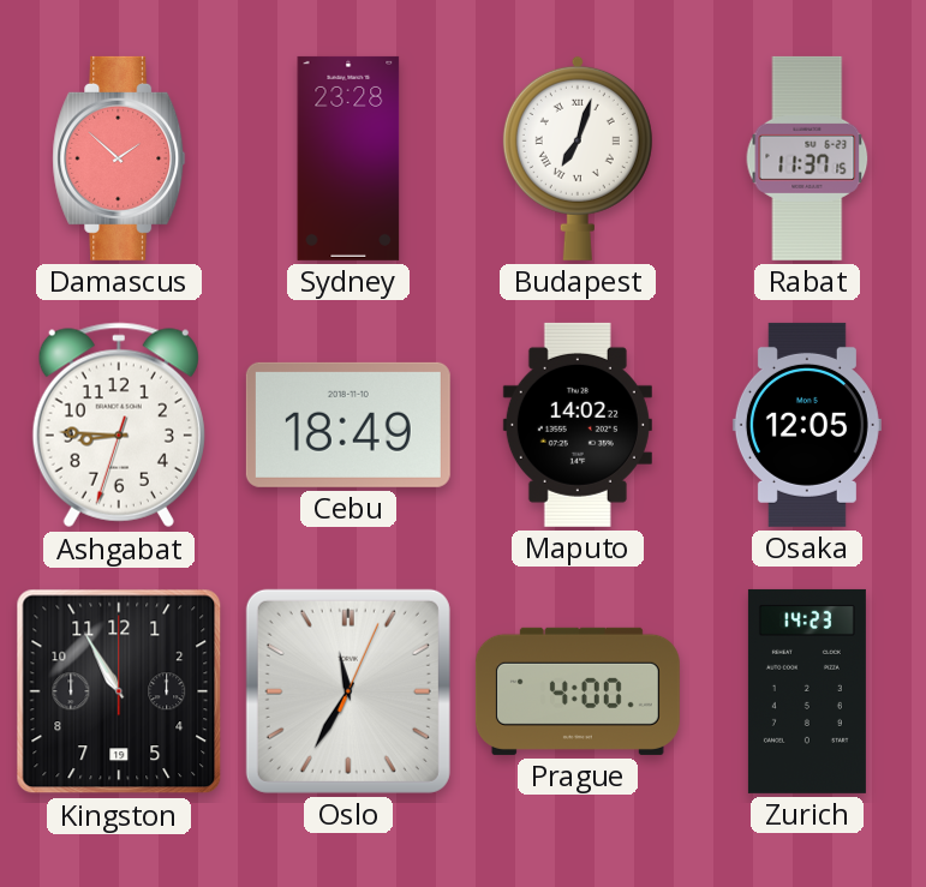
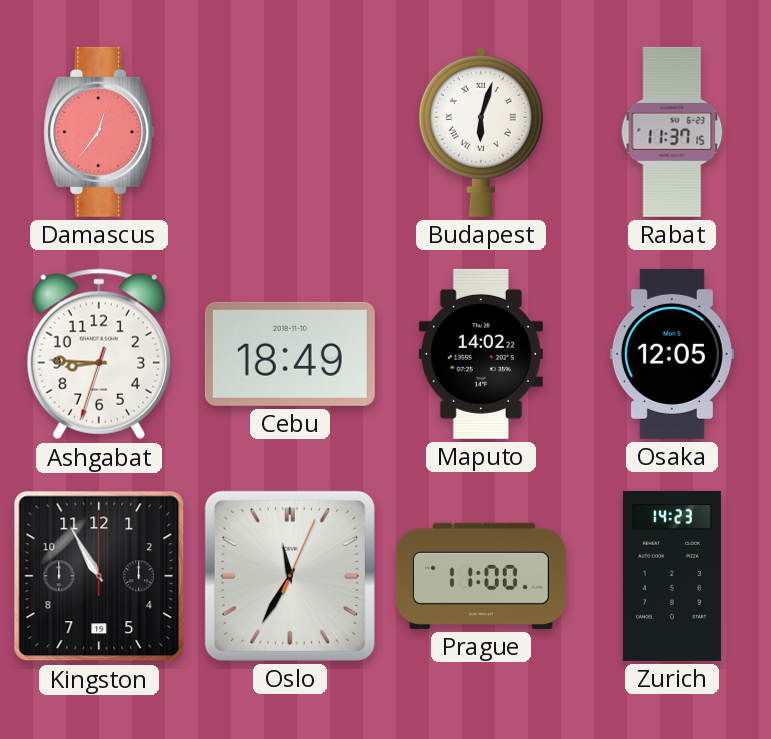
Damascus: 1:52 -> 12:36 (99, 132)
Sydney: 23:28 -> none (348, 158)
Budapest: 7:03 -> 6:03 (481, 132)
Prague: 4:00 -> 11:00 (481, 576)
